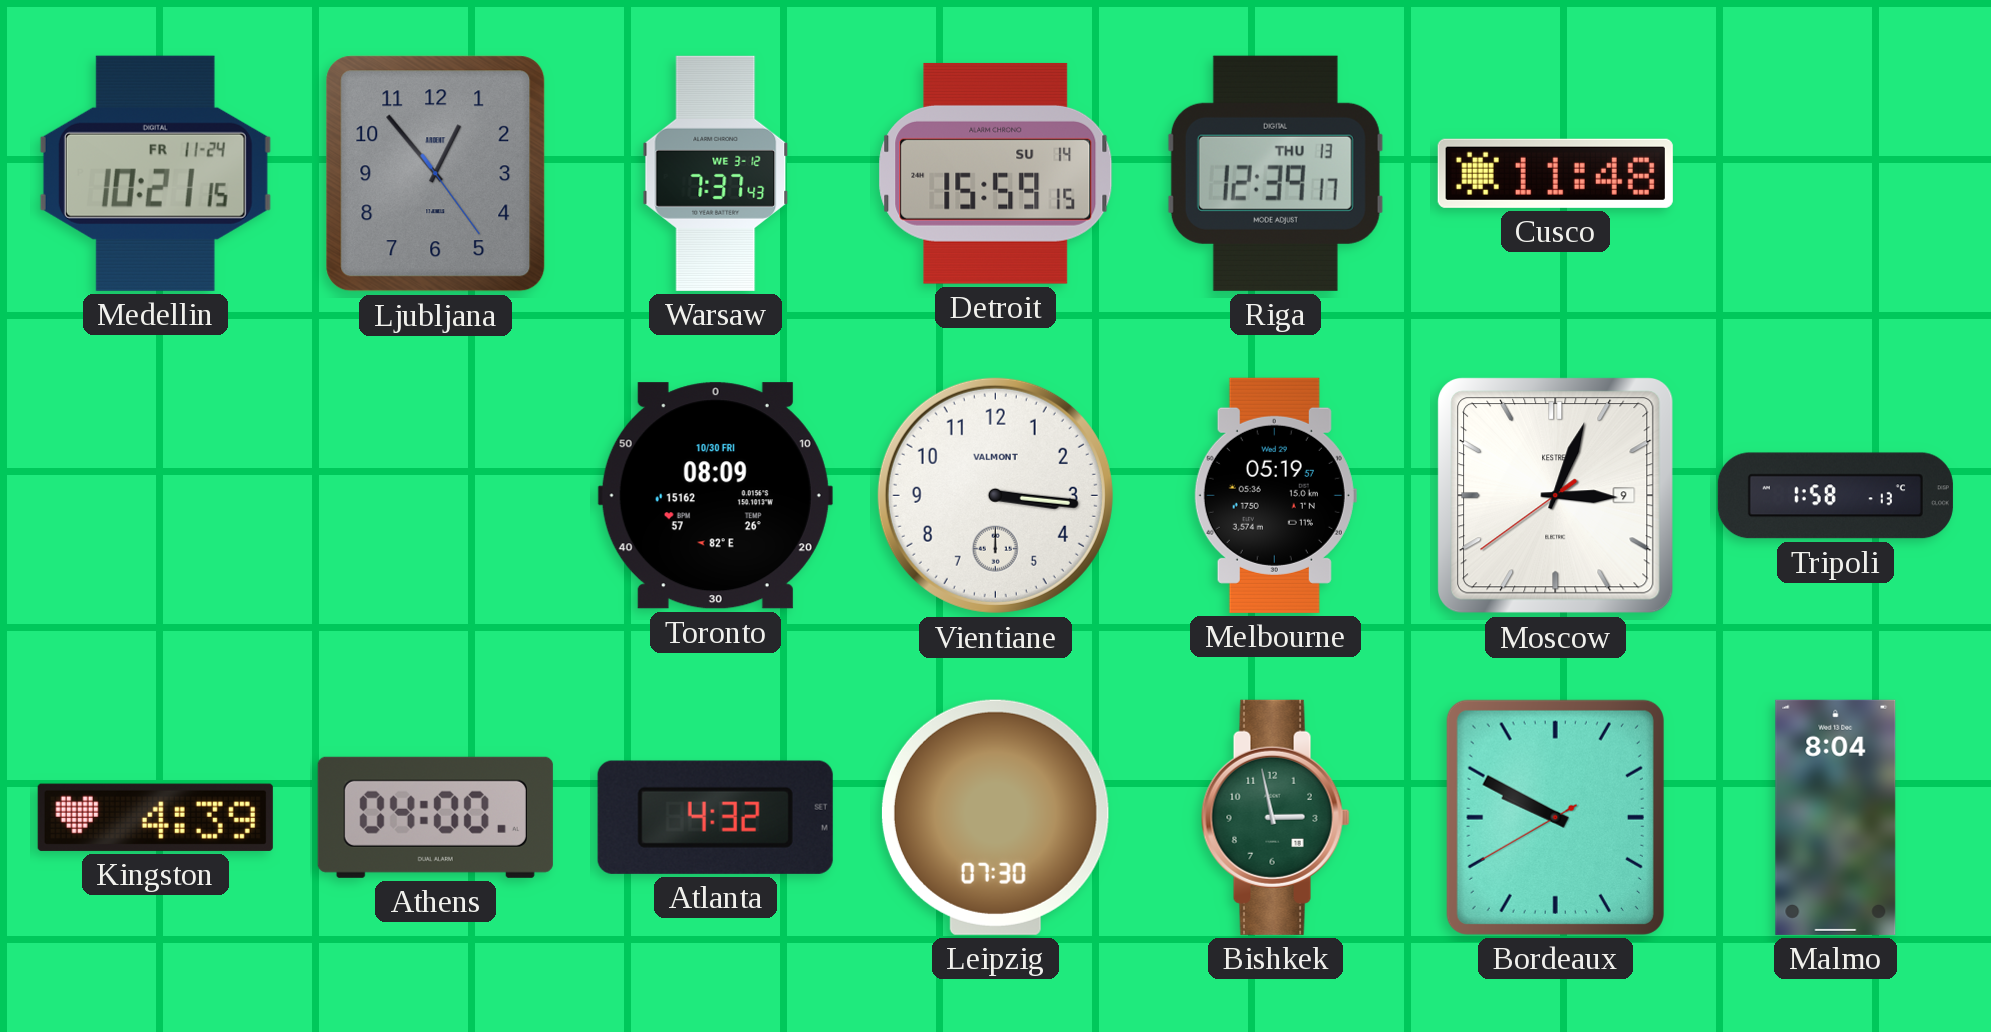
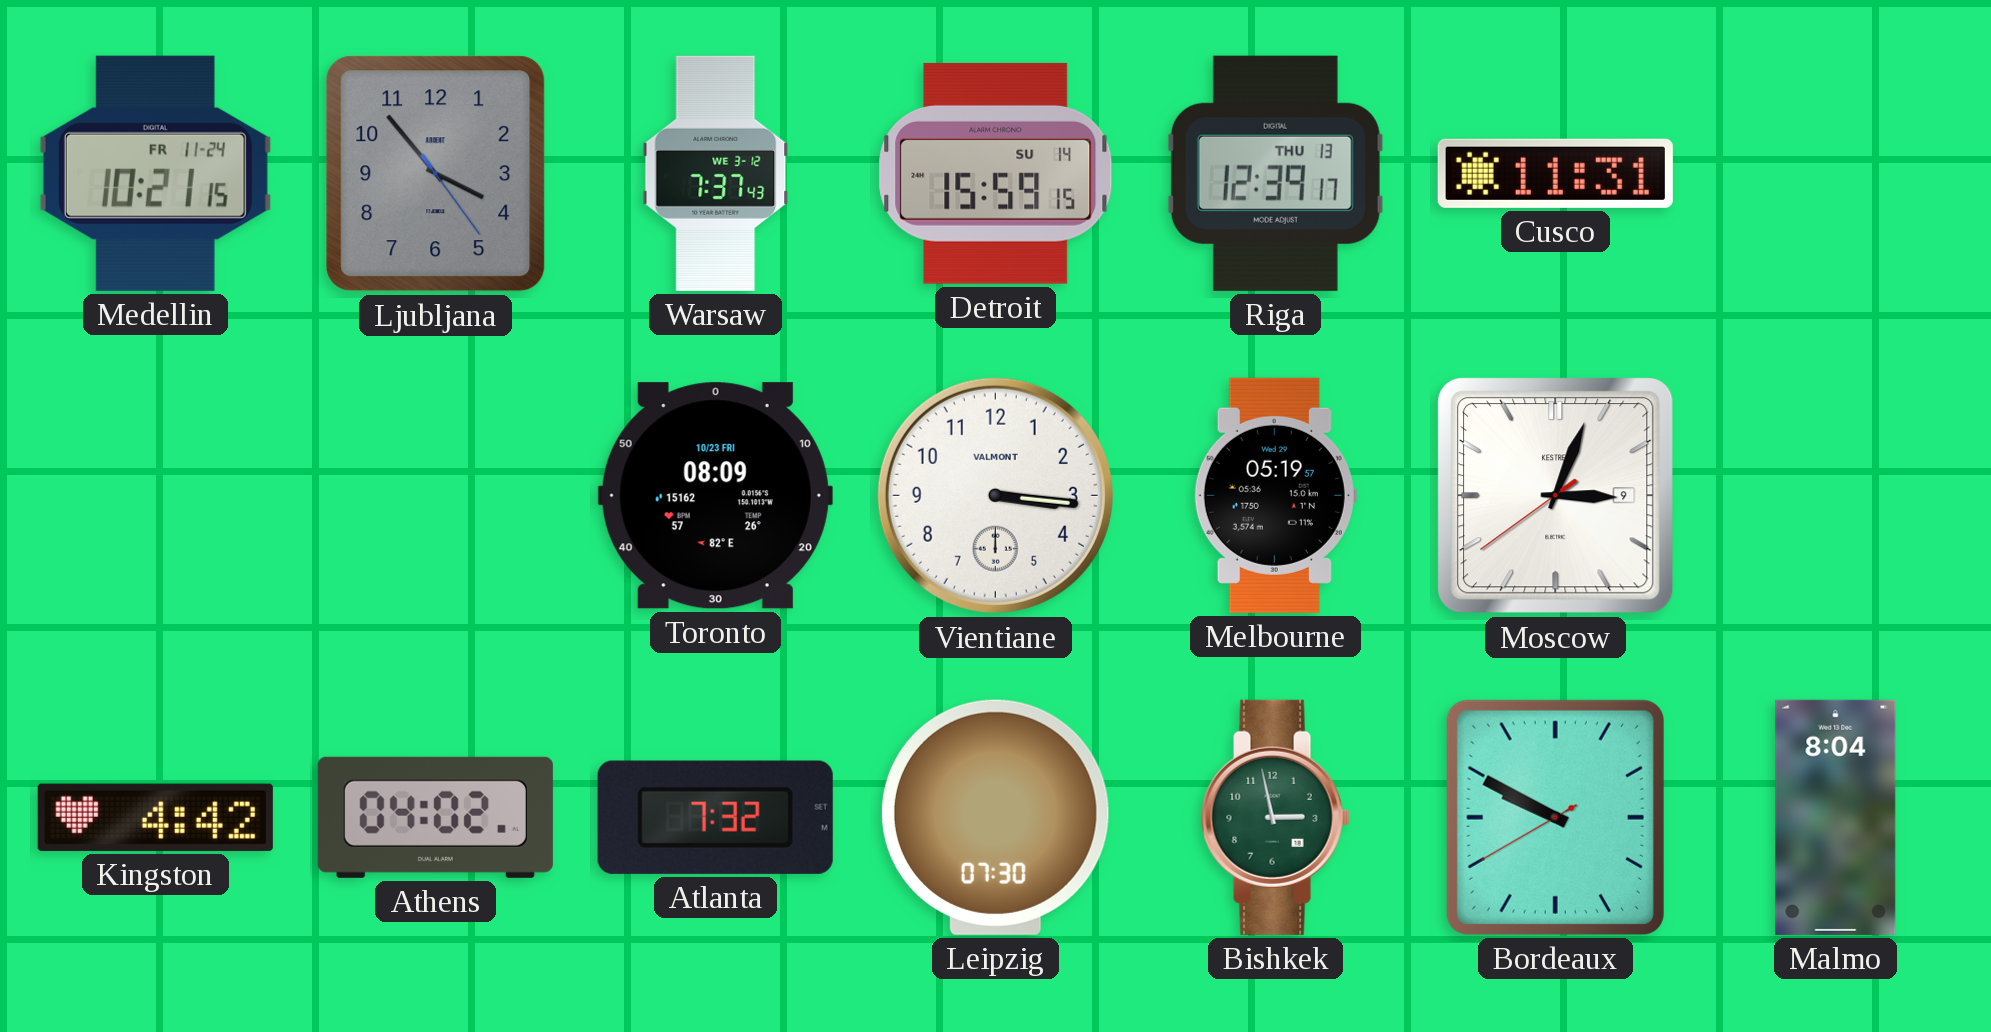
Ljubljana: 12:53 -> 3:53 (436, 174)
Cusco: 11:48 -> 11:31 (1555, 173)
Toronto date: 10/30 FRI -> 10/23 FRI (715, 496)
Tripoli: 1:58 -> none (1835, 496)
Kingston: 4:39 -> 4:42 (155, 817)
Athens: 04:00 -> 04:02 (435, 817)
Atlanta: 4:32 -> 7:32 (715, 817)
